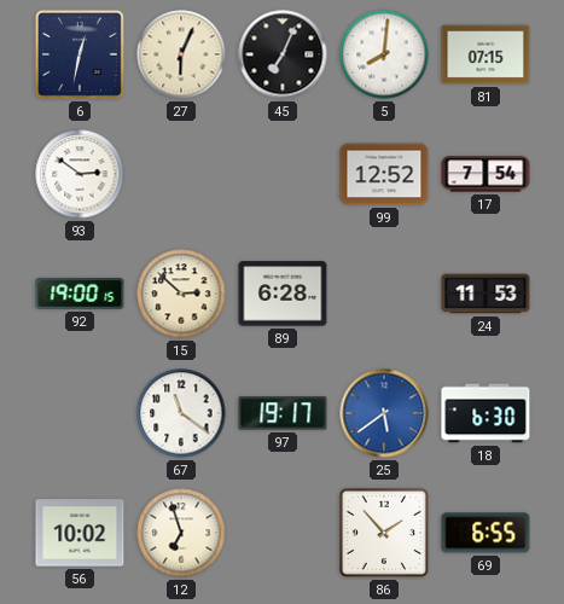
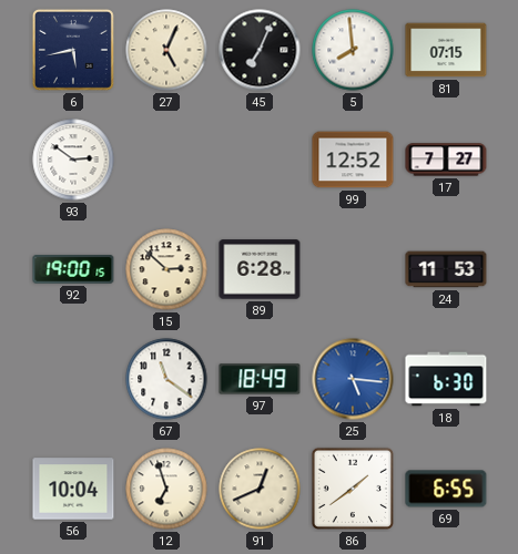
6: 12:32 -> 5:43 (73, 50)
27: 6:04 -> 5:04 (166, 50)
5: 8:01 -> 7:59 (353, 50)
17: 7:54 -> 7:27 (446, 160)
97: 19:17 -> 18:49 (260, 379)
25: 5:39 -> 5:16 (353, 379)
56: 10:02 -> 10:04 (73, 489)
91: none -> 12:41 (260, 489)
86: 1:53 -> 1:39 (353, 489)
